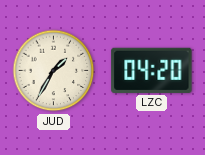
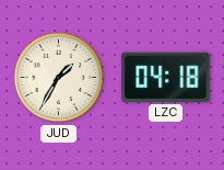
LZC: 04:20 -> 04:18 (166, 77)
